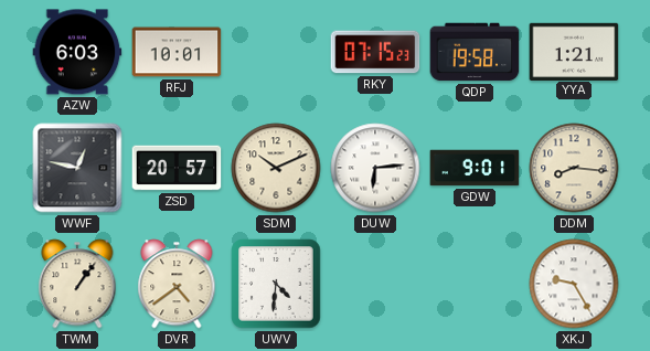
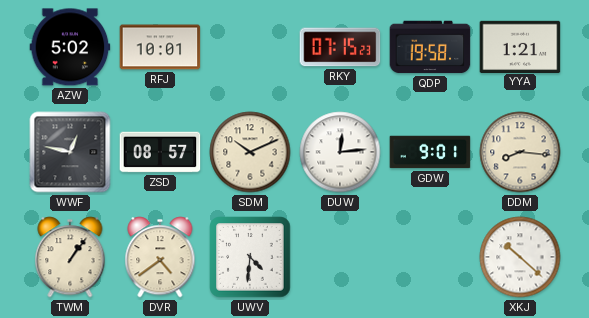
AZW: 6:03 -> 5:02 (70, 47)
ZSD: 20:57 -> 08:57 (160, 152)
DUW: 6:14 -> 12:14 (340, 152)
XKJ: 9:25 -> 10:22 (520, 257)
